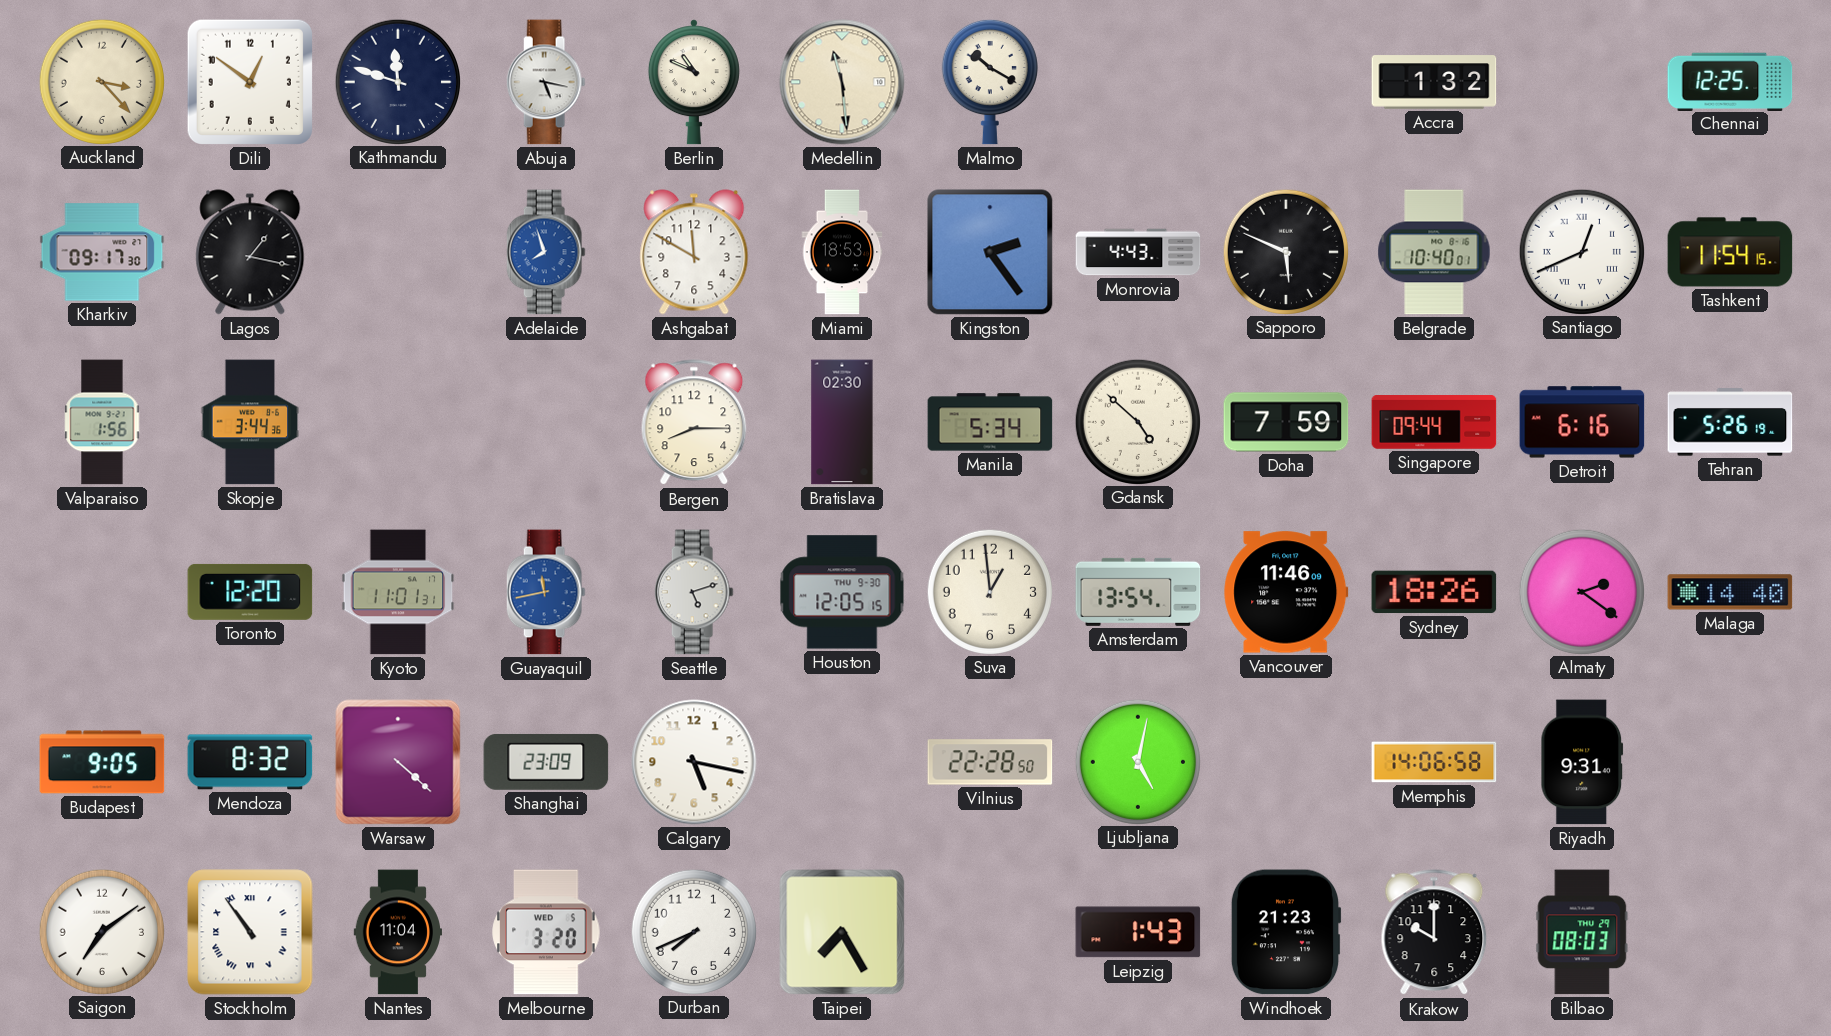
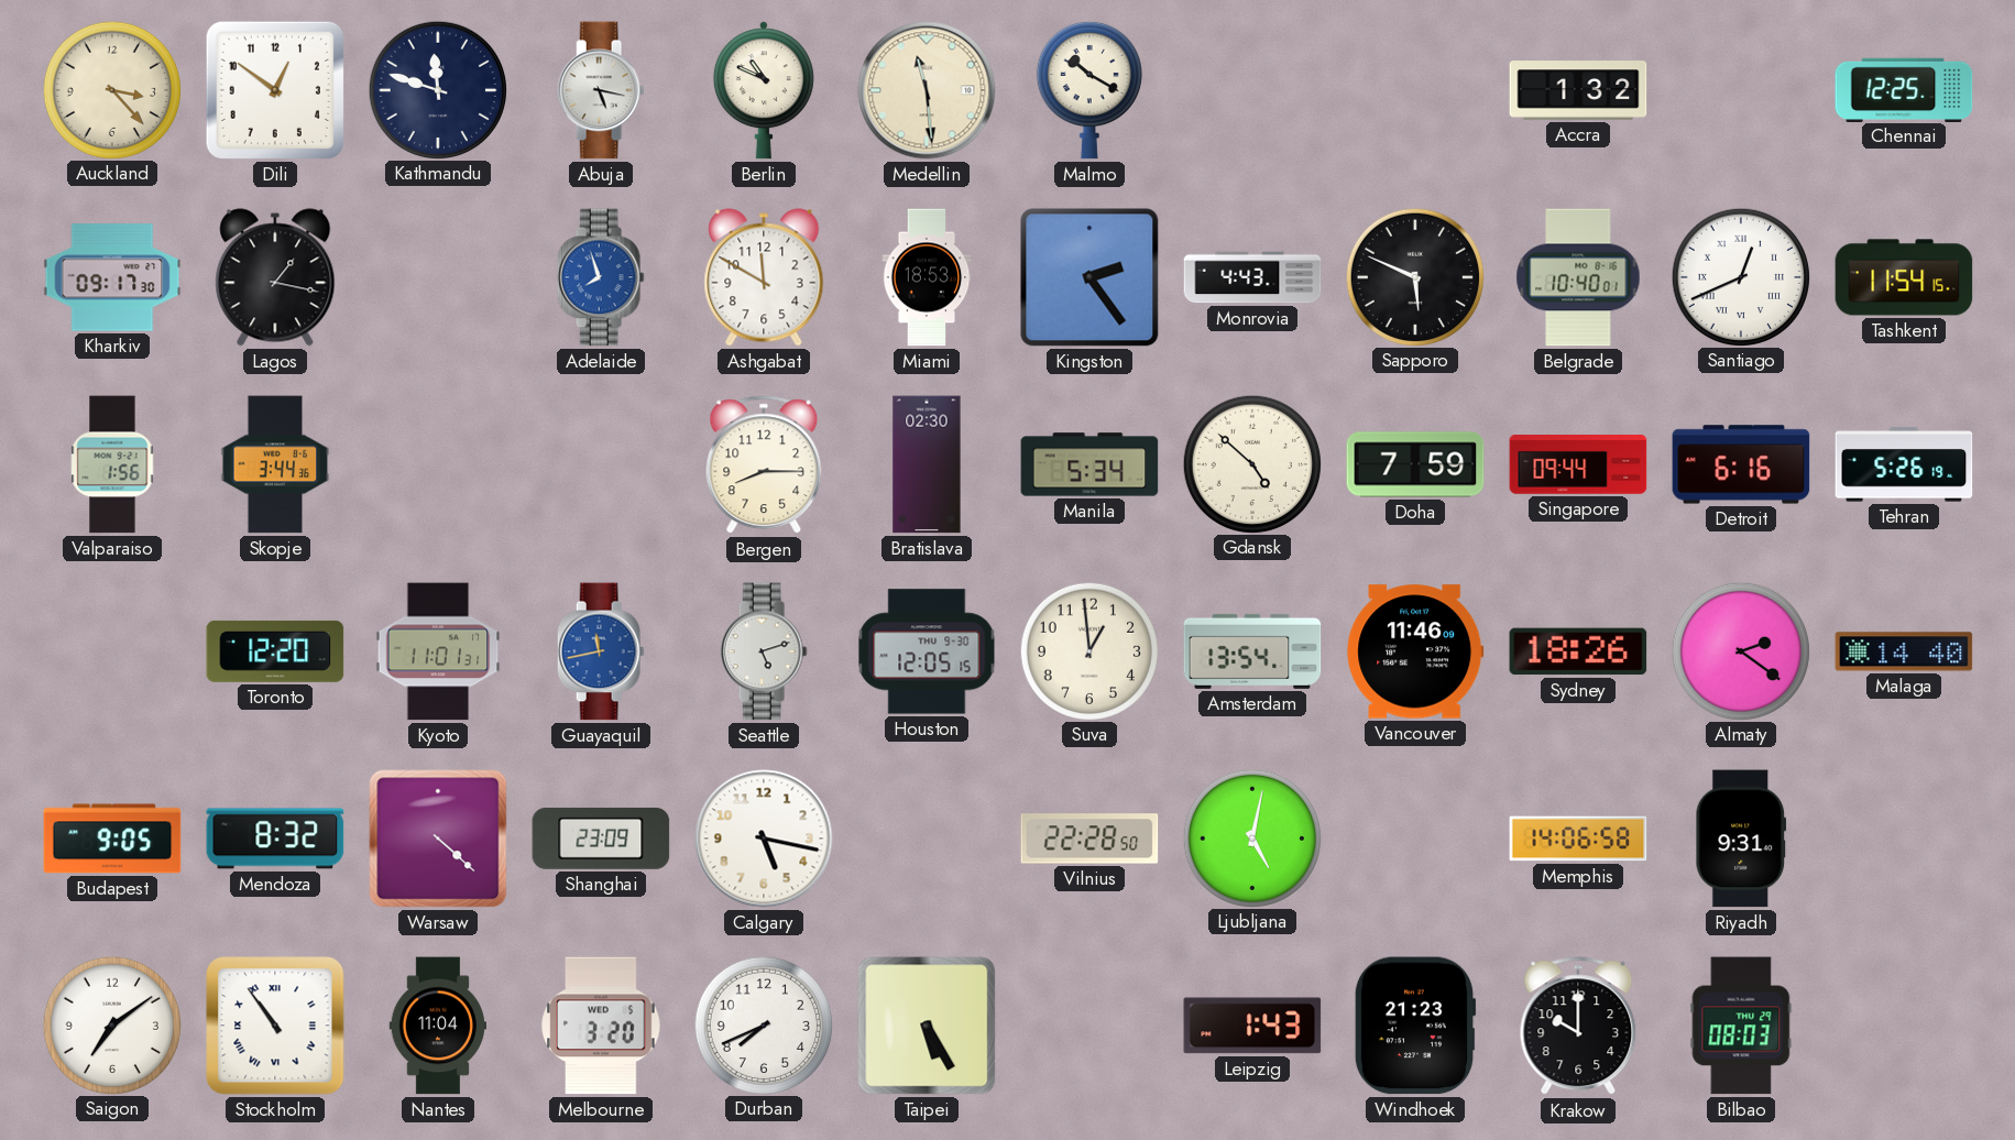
Taipei: 7:25 -> 5:25 (927, 1026)
